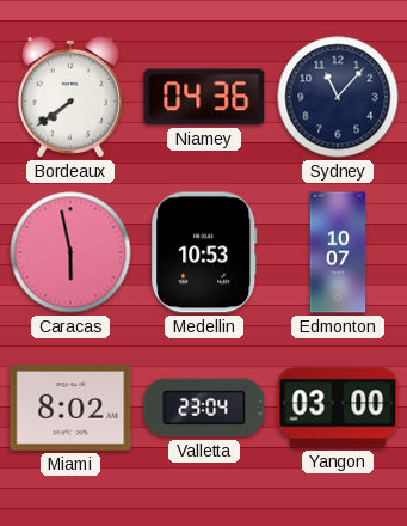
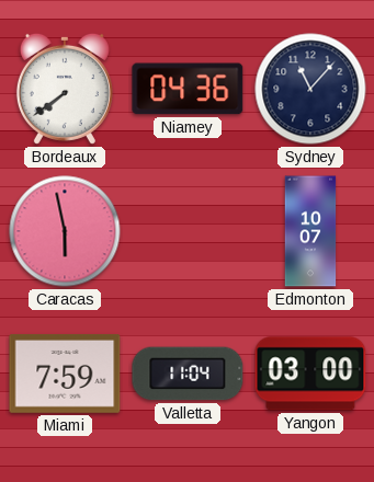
Medellin: 10:53 -> none (204, 252)
Miami: 8:02 -> 7:59 (65, 374)
Valletta: 23:04 -> 11:04 (188, 374)
